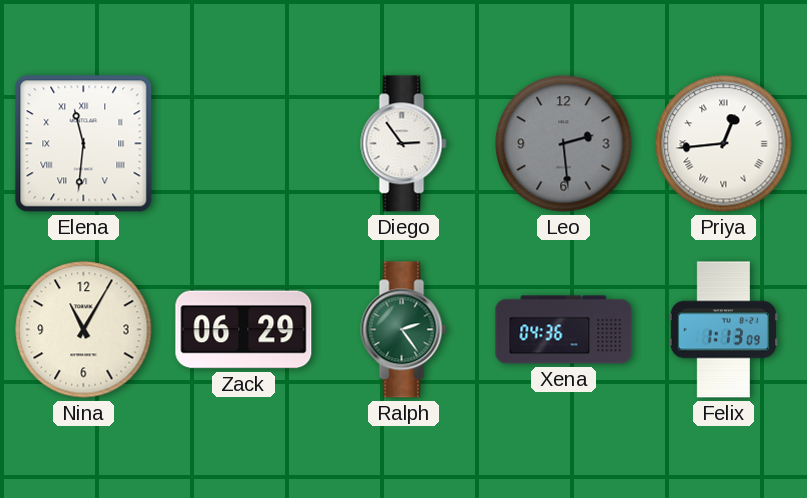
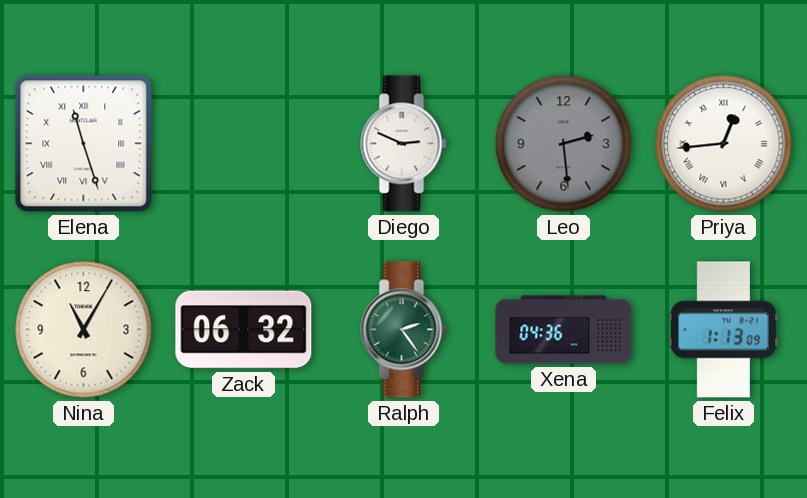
Elena: 11:31 -> 11:27 (84, 144)
Diego: 2:54 -> 2:49 (404, 144)
Zack: 06:29 -> 06:32 (244, 330)
